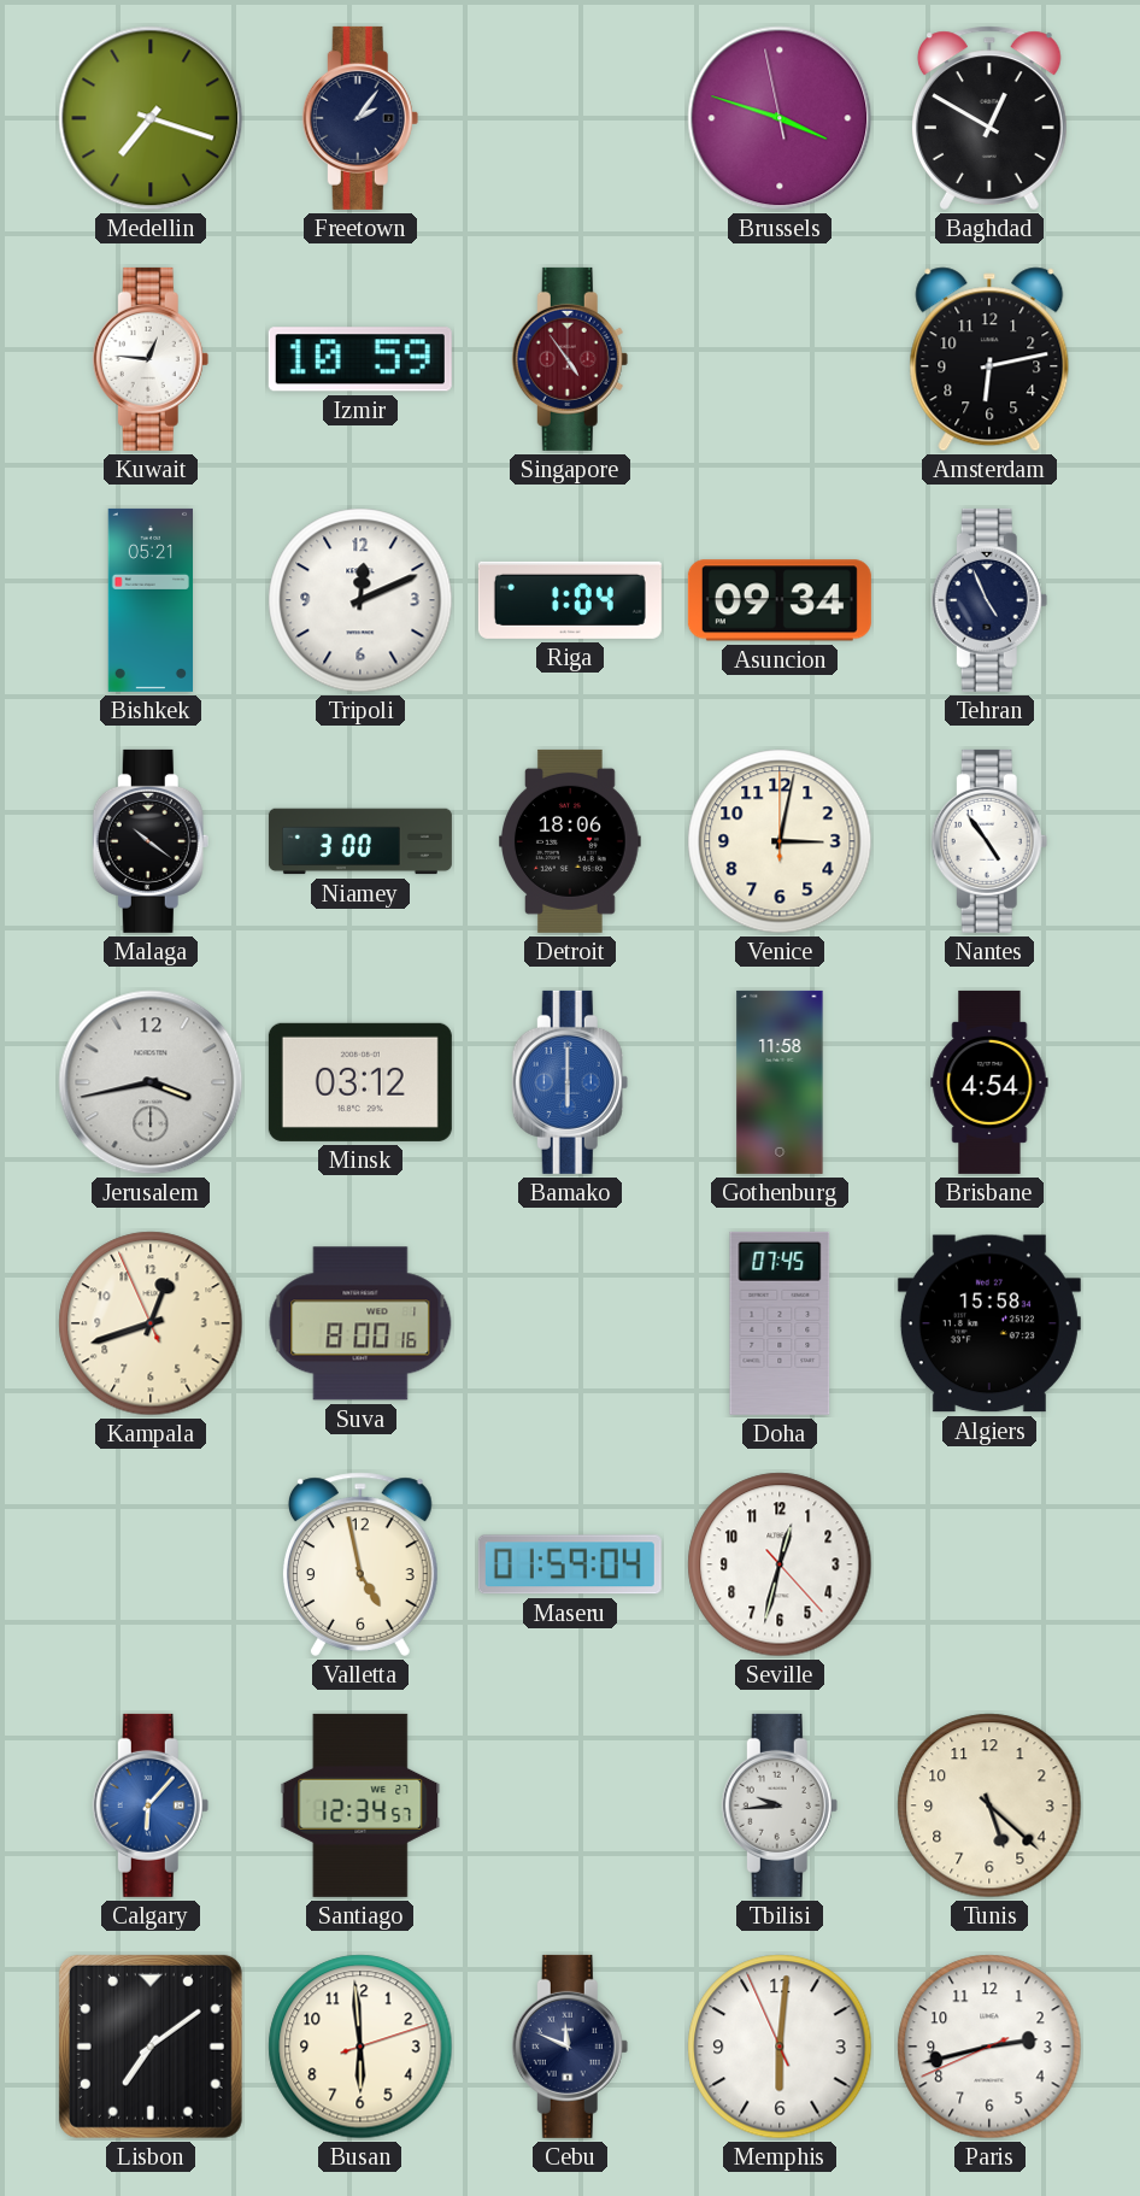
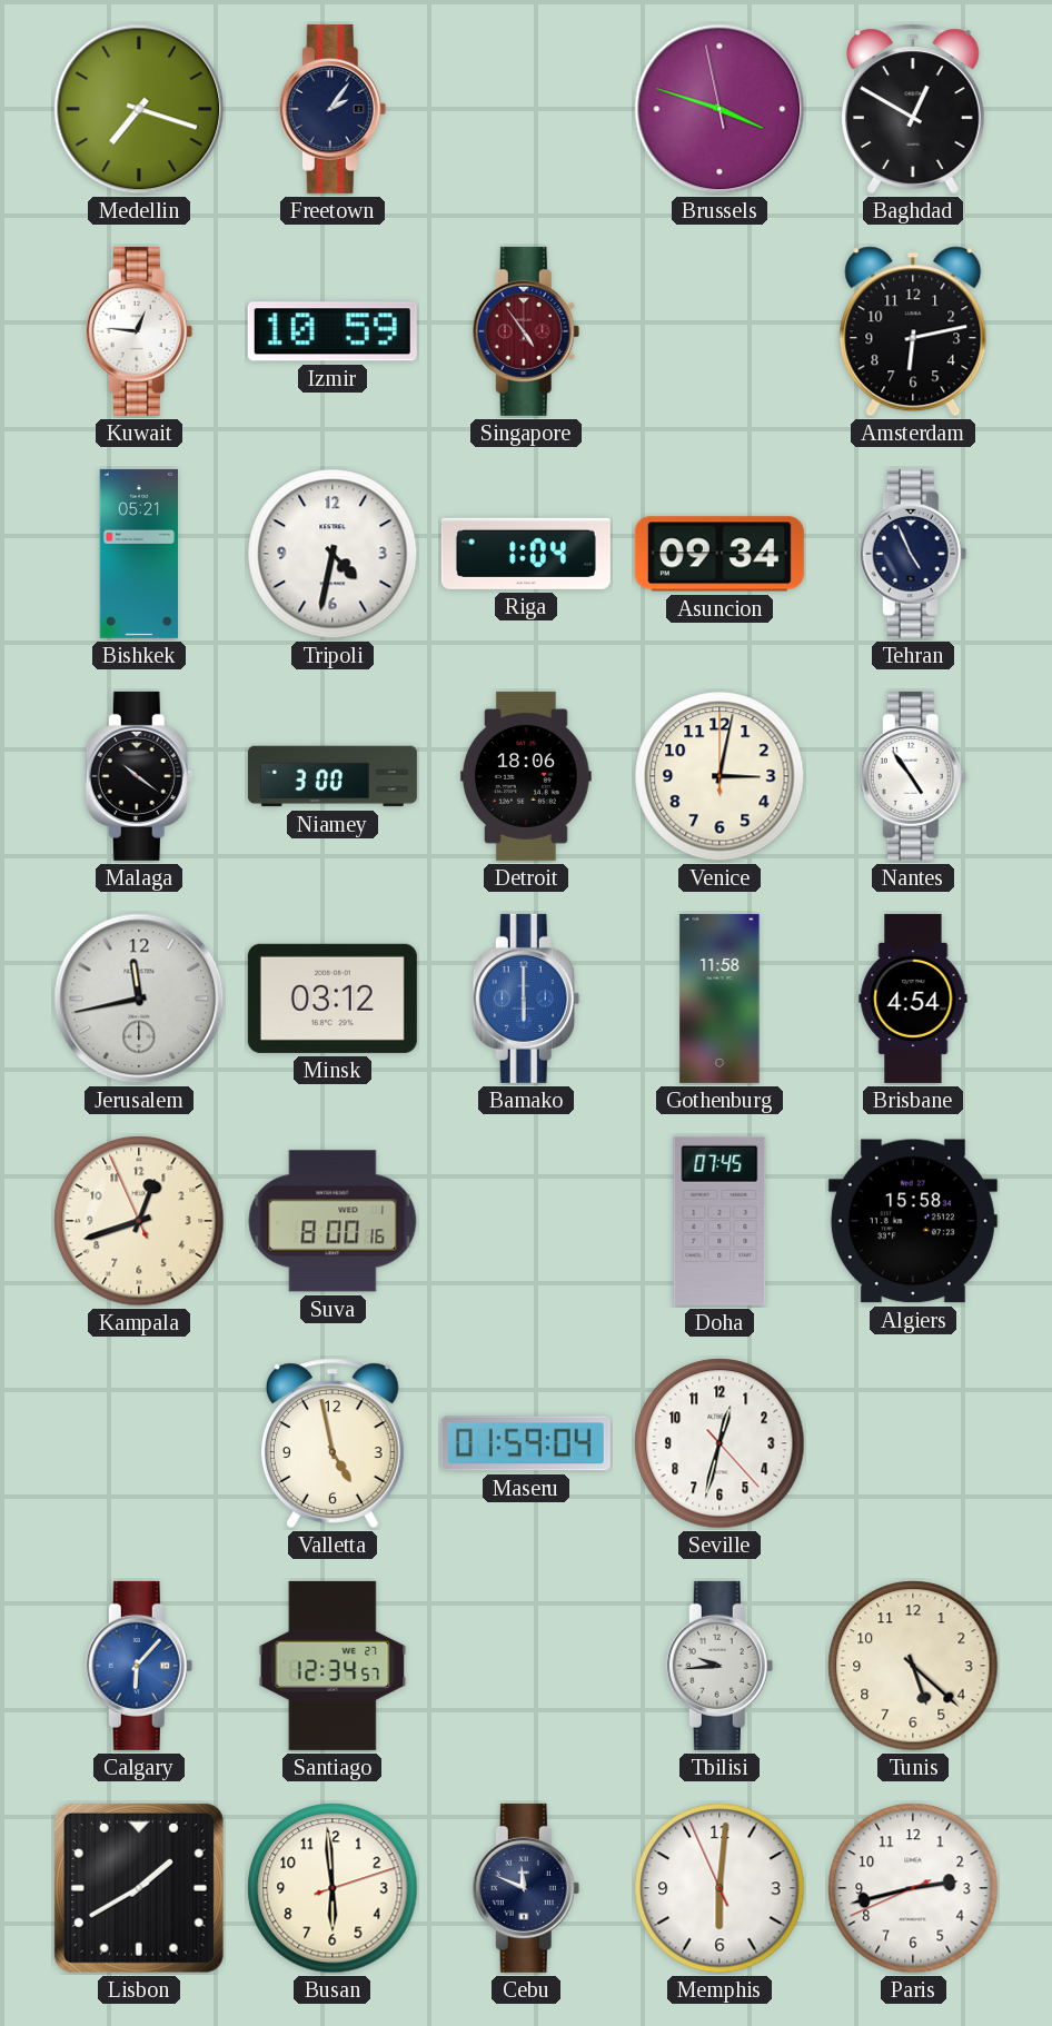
Tripoli: 12:11 -> 4:32 (333, 554)
Jerusalem: 3:43 -> 11:43 (139, 999)
Lisbon: 7:09 -> 1:40 (139, 1888)
